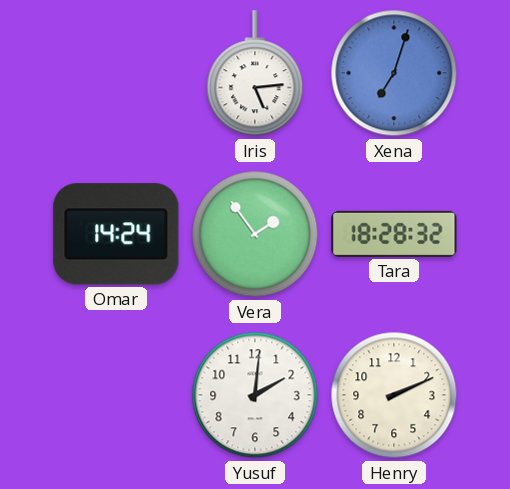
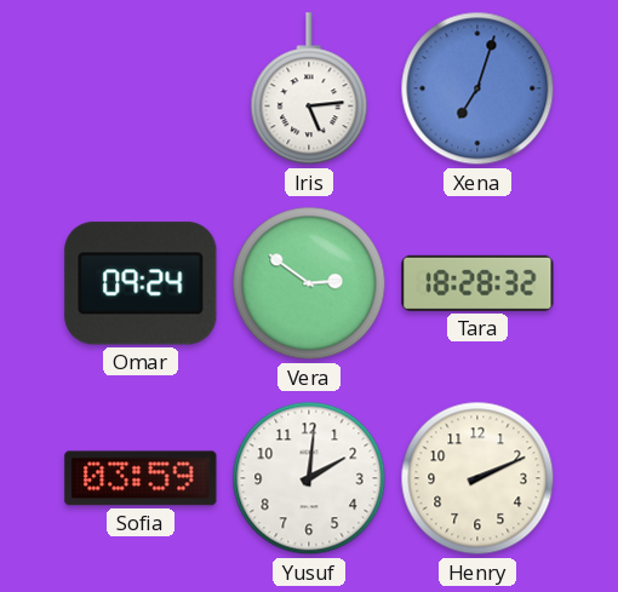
Omar: 14:24 -> 09:24 (141, 283)
Vera: 1:54 -> 2:51 (309, 283)
Sofia: none -> 03:59 (141, 478)
